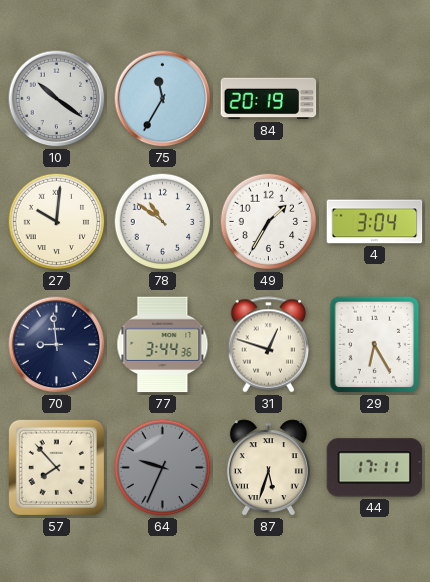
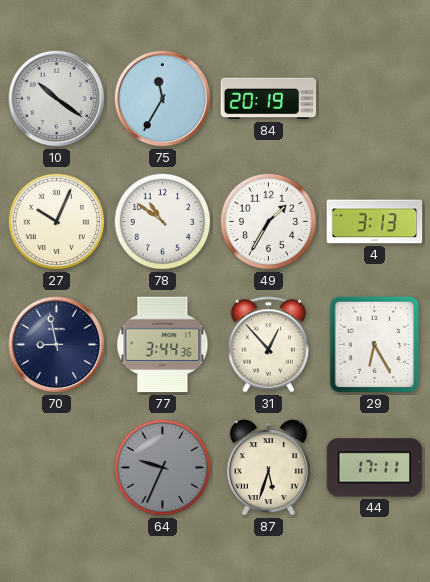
27: 10:01 -> 10:04 (57, 222)
4: 3:04 -> 3:13 (375, 222)
70: 8:59 -> 8:58 (57, 345)
31: 12:48 -> 12:53 (269, 345)
57: 7:53 -> none (56, 467)
